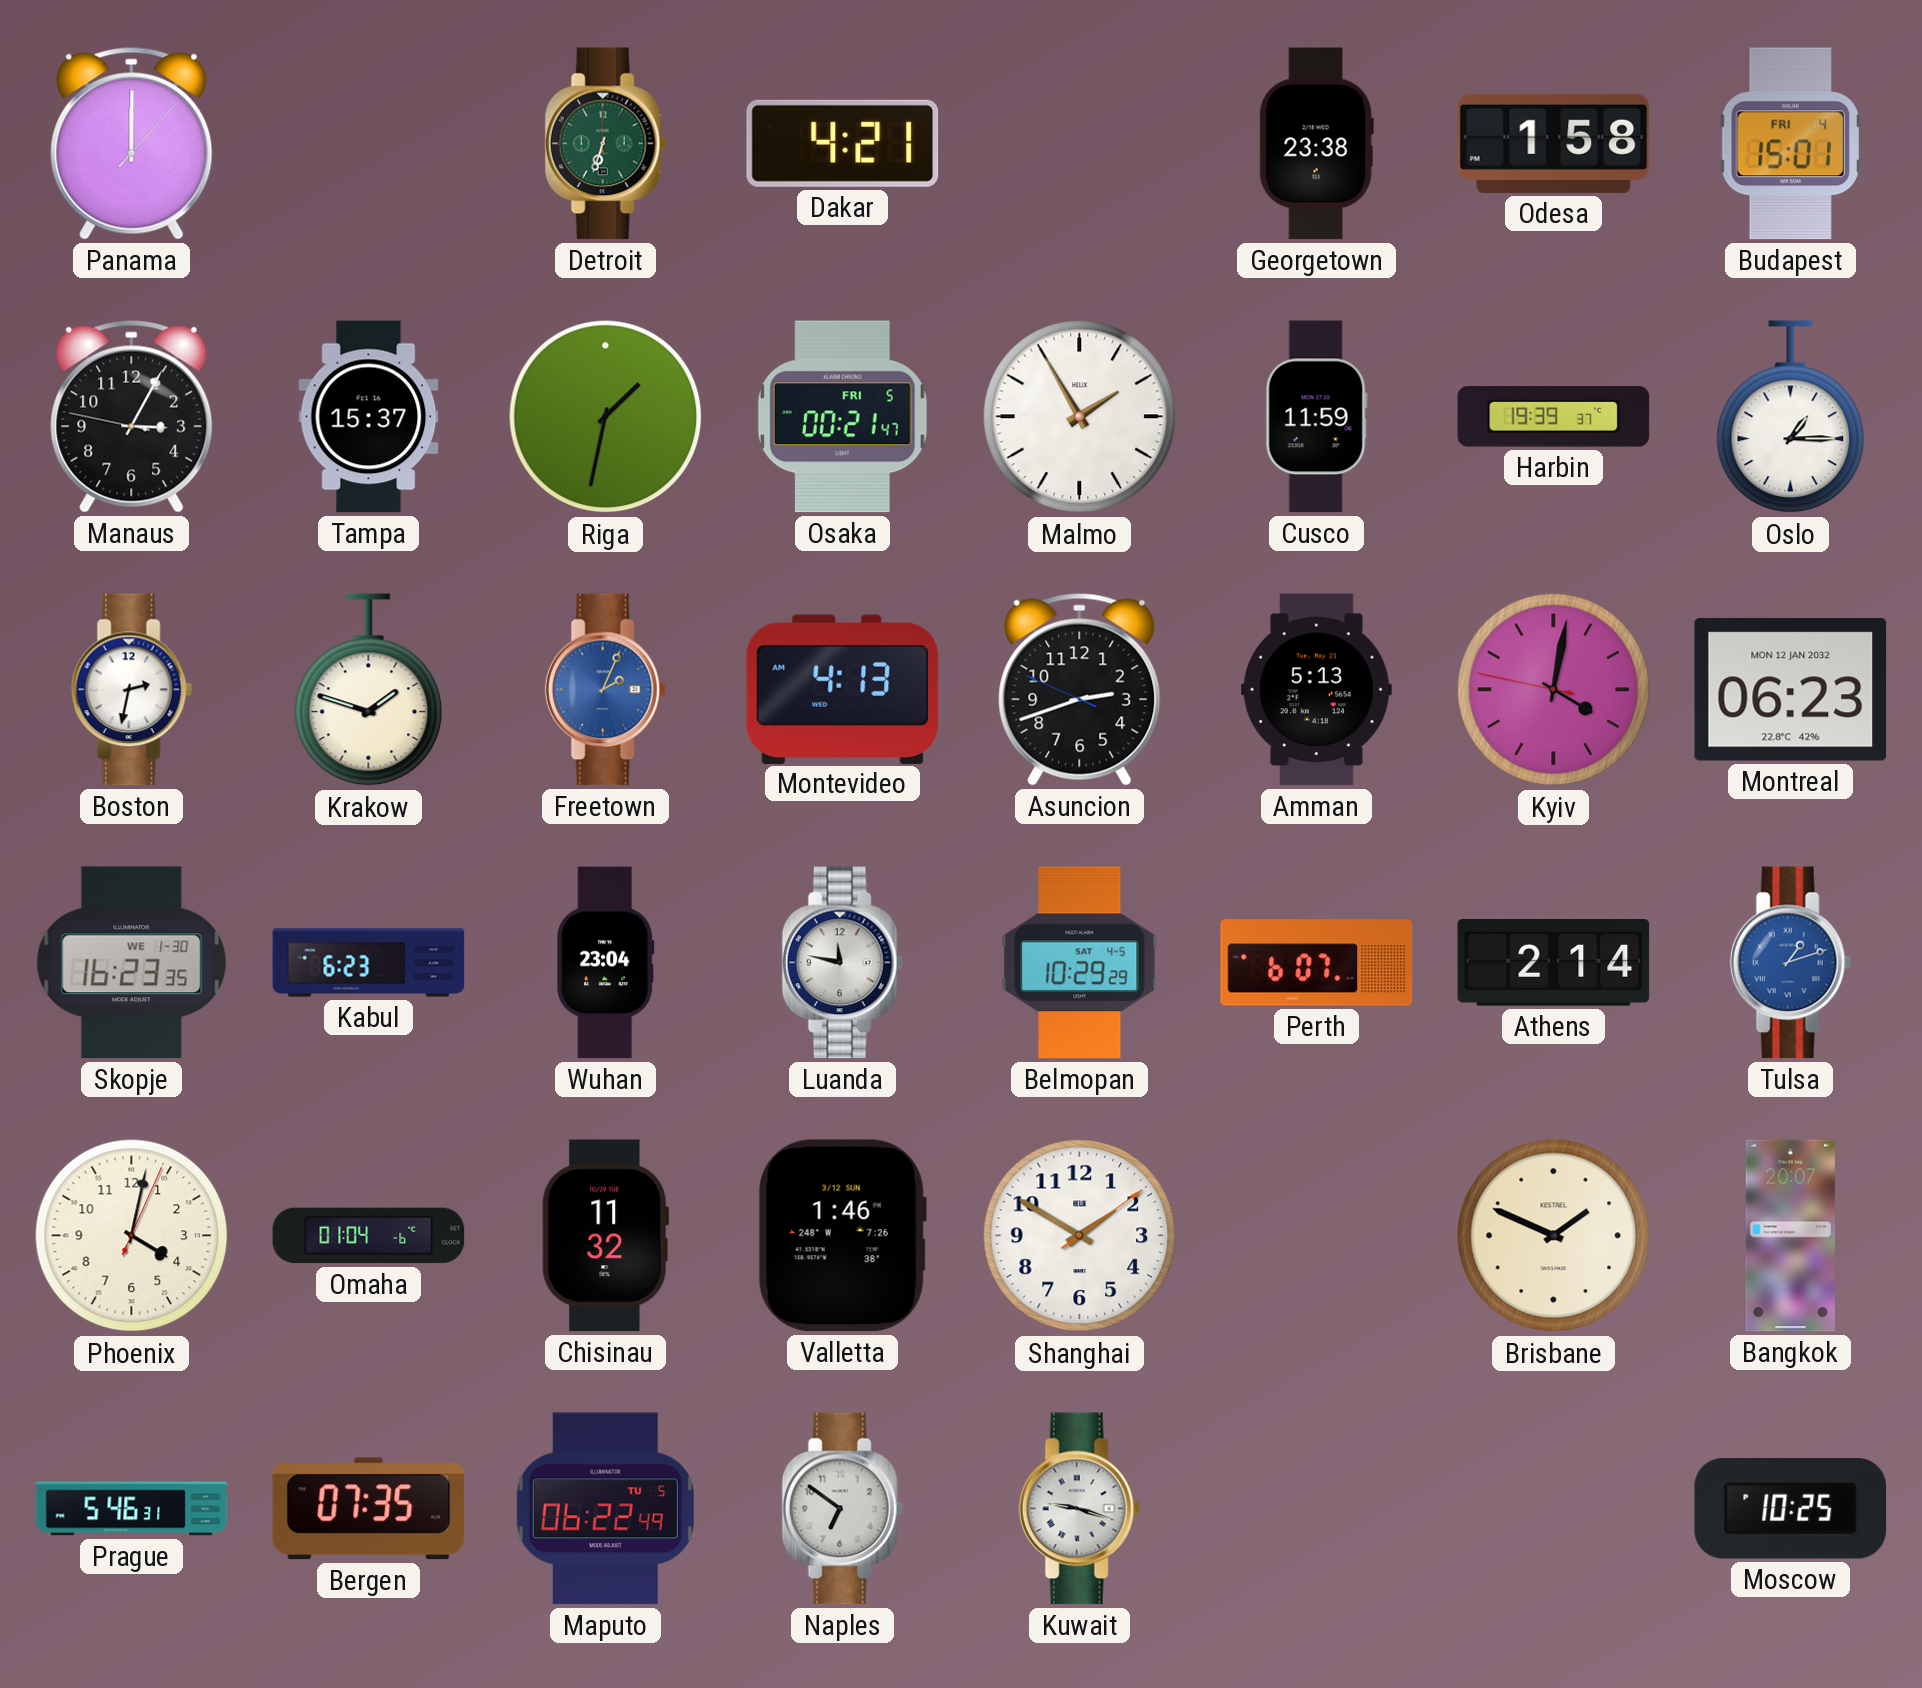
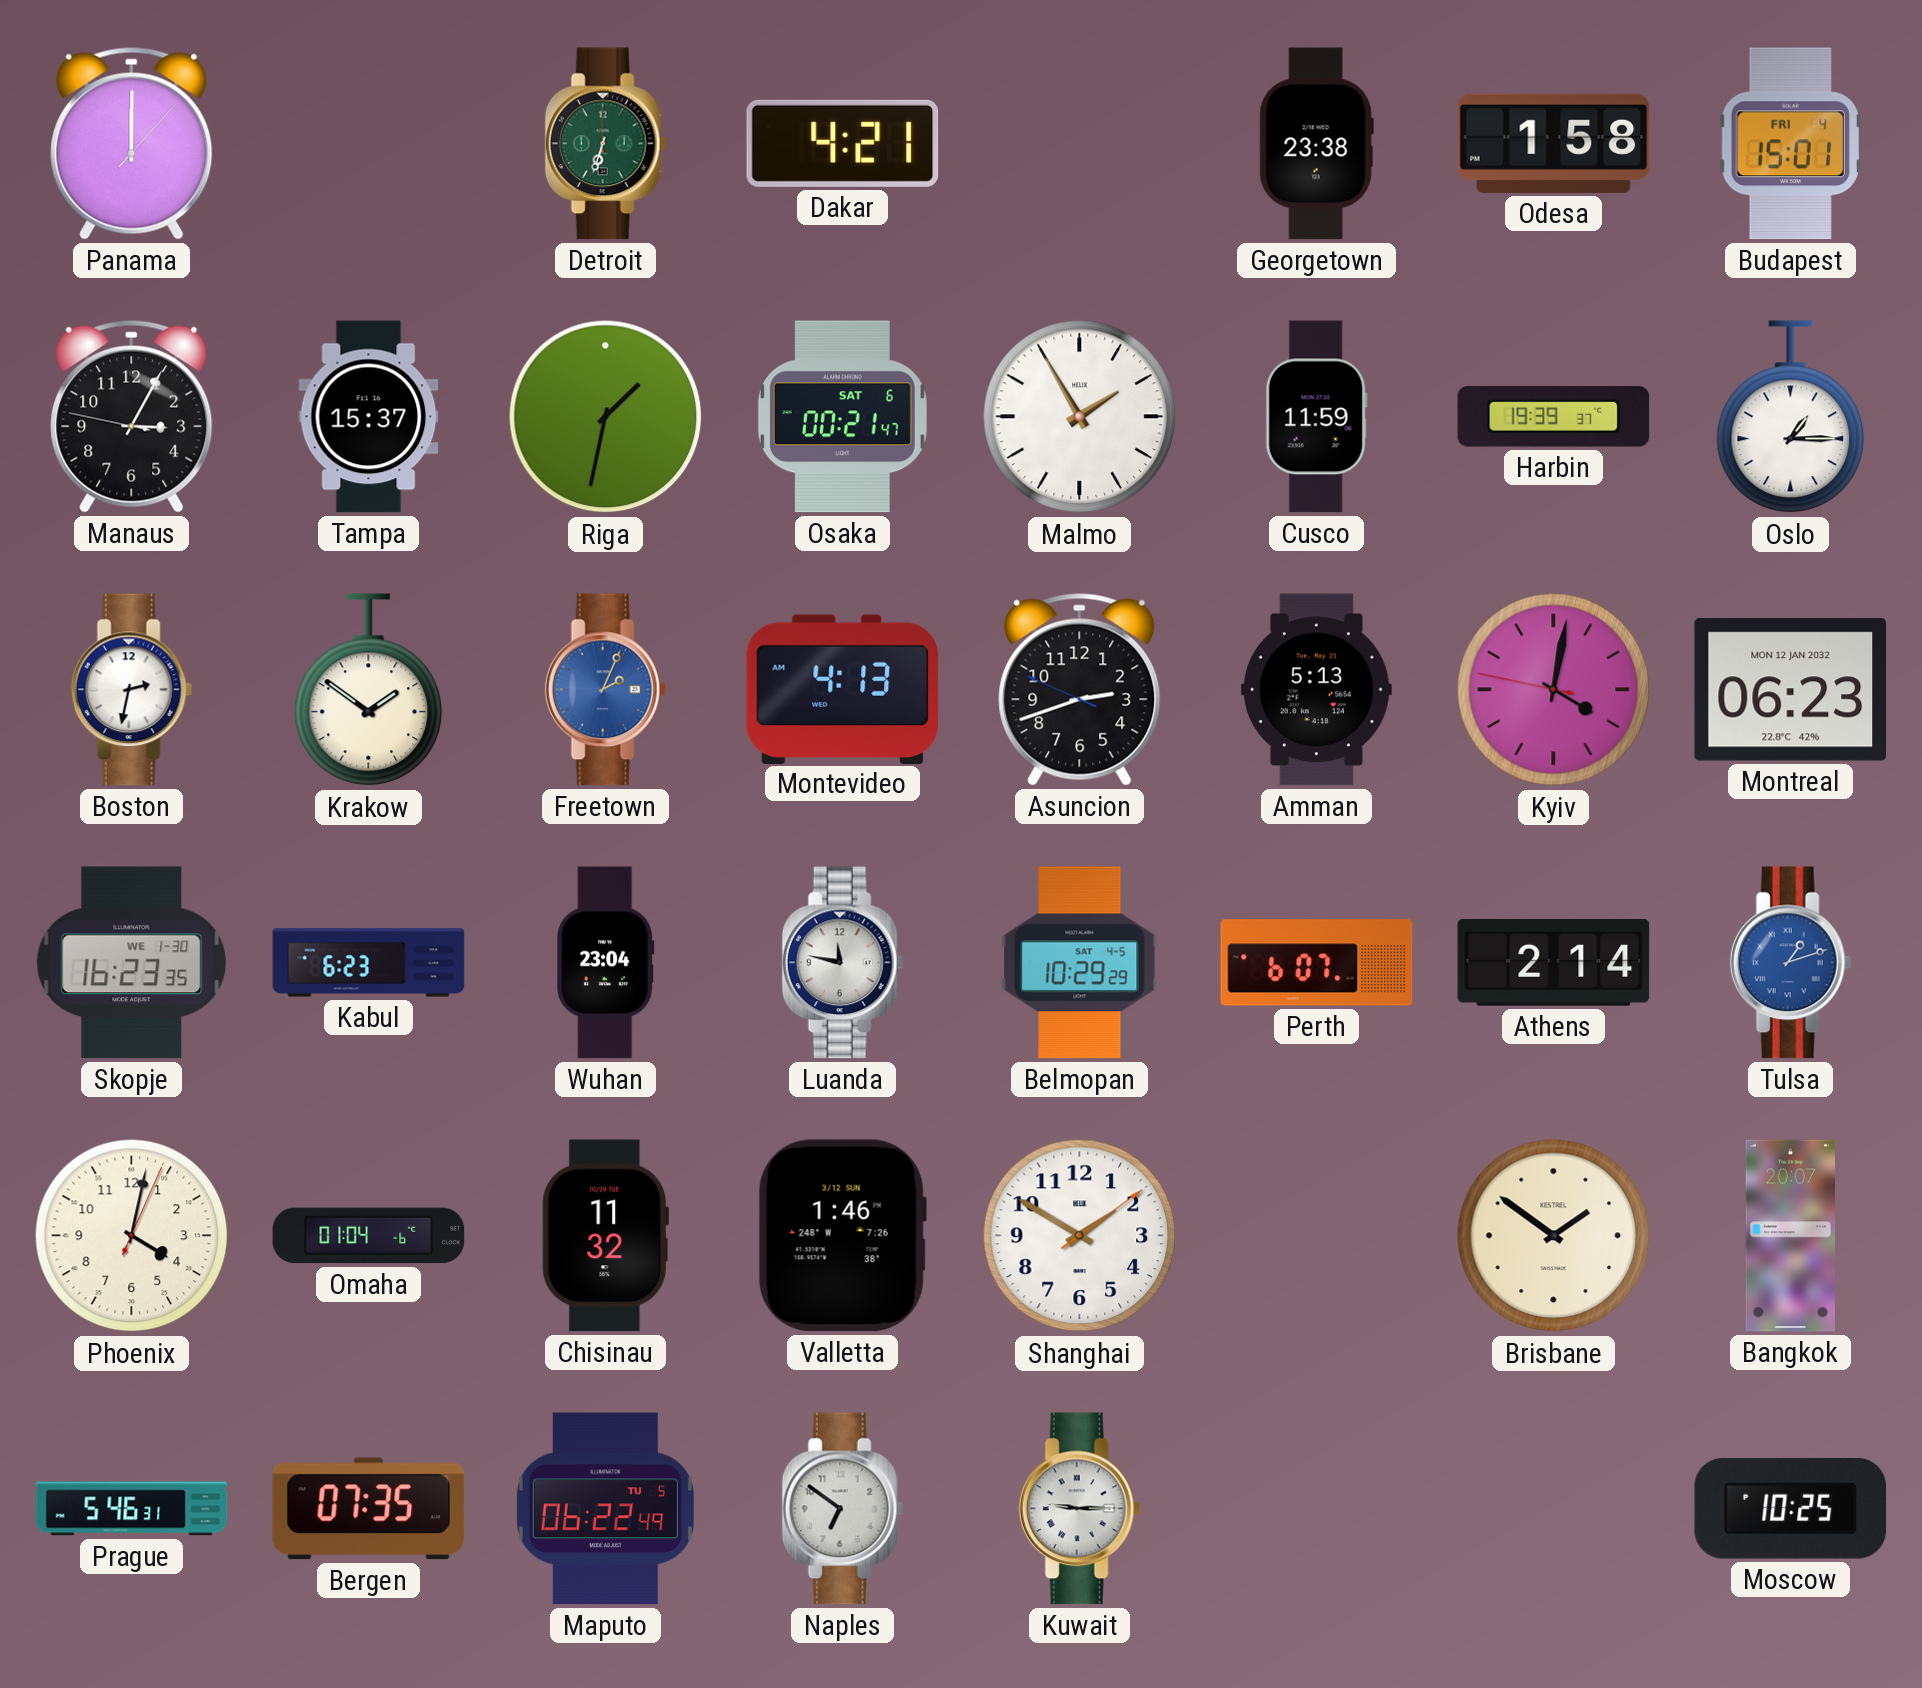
Osaka date: FRI 5 -> SAT 6 (842, 417)
Krakow: 1:48 -> 1:51 (369, 690)
Brisbane: 1:49 -> 1:51 (1554, 1236)
Kuwait: 9:18 -> 9:15 (1079, 1509)
